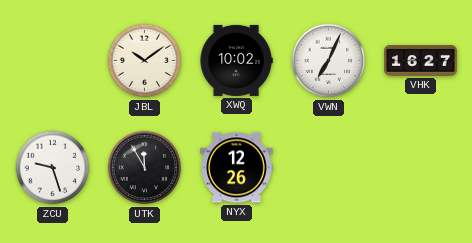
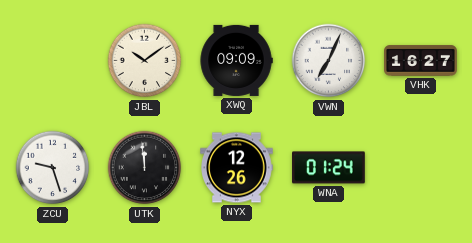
XWQ: 10:02 -> 09:09 (236, 60)
UTK: 11:55 -> 11:59 (145, 168)
WNA: none -> 01:24 (329, 168)
